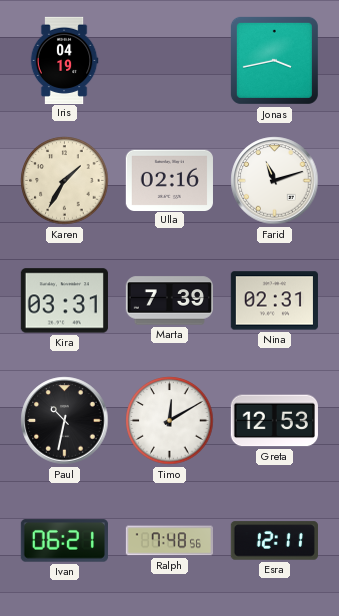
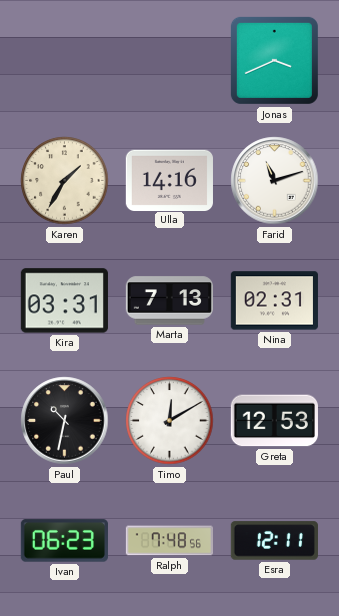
Iris: 04:19 -> none (64, 60)
Jonas: 3:43 -> 3:41 (274, 60)
Ulla: 02:16 -> 14:16 (169, 180)
Marta: 7:39 -> 7:13 (169, 301)
Ivan: 06:21 -> 06:23 (64, 541)
